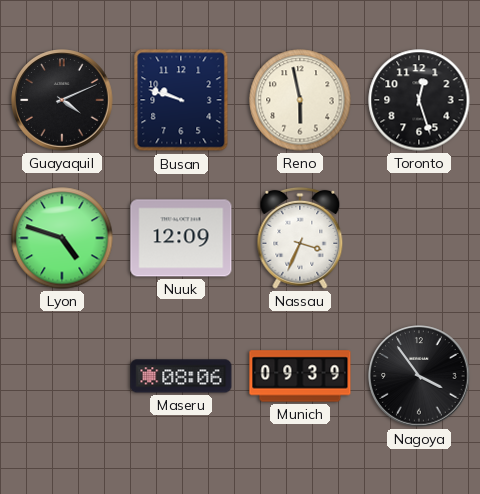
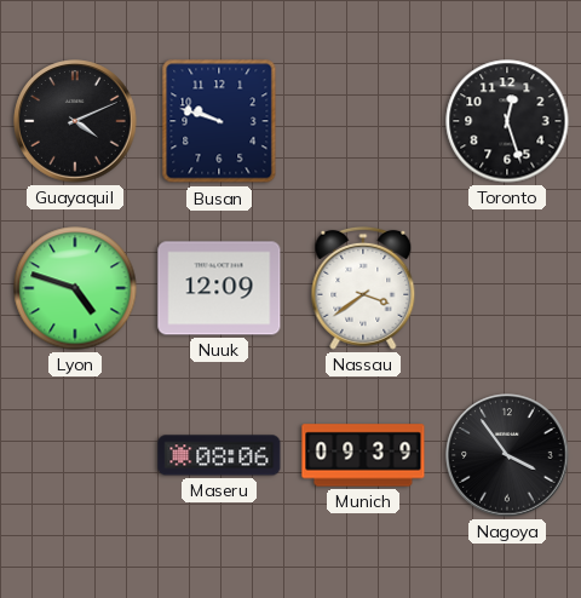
Reno: 5:58 -> none (300, 100)
Nassau: 3:34 -> 3:39 (363, 288)
